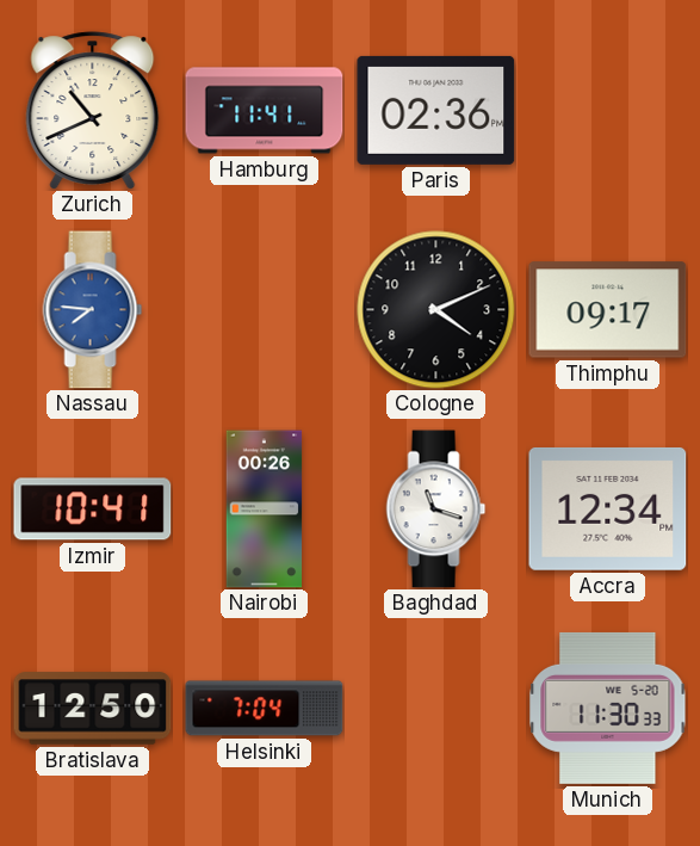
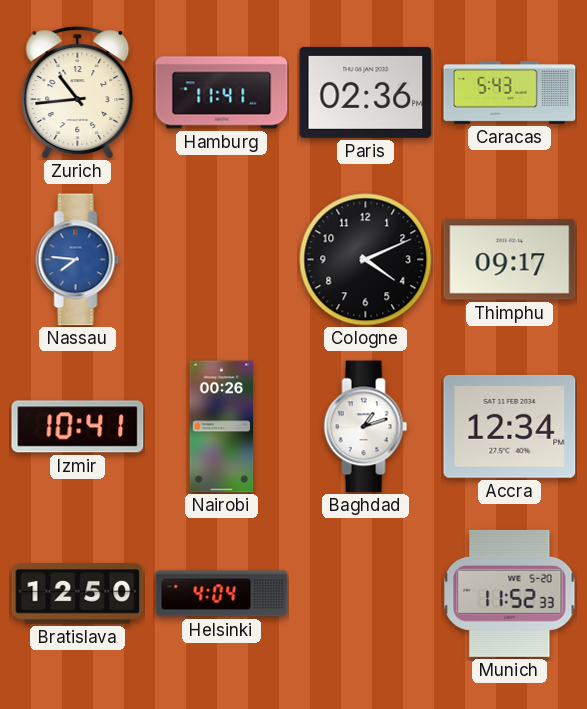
Zurich: 10:41 -> 10:44 (78, 93)
Caracas: none -> 5:43 (510, 93)
Baghdad: 11:18 -> 1:12 (366, 427)
Helsinki: 7:04 -> 4:04 (222, 594)
Munich: 11:30 -> 11:52 (510, 593)
